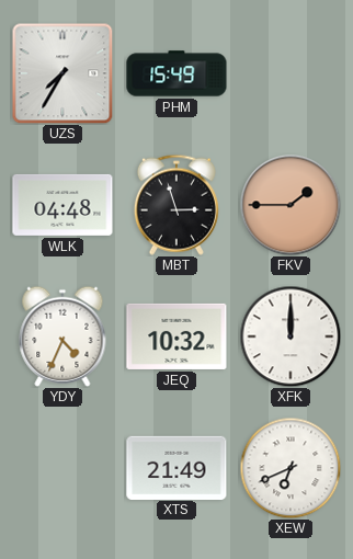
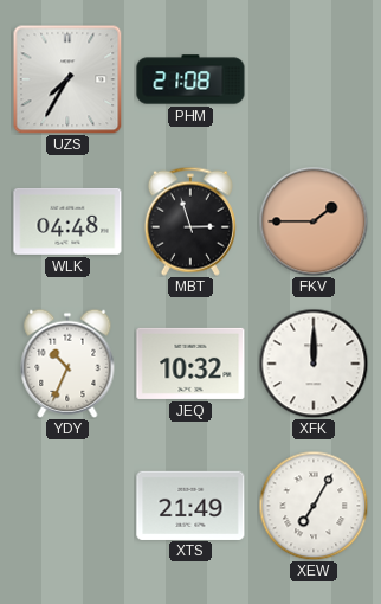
PHM: 15:49 -> 21:08 (190, 79)
YDY: 4:34 -> 10:34 (67, 364)
XEW: 6:41 -> 7:05 (314, 506)
